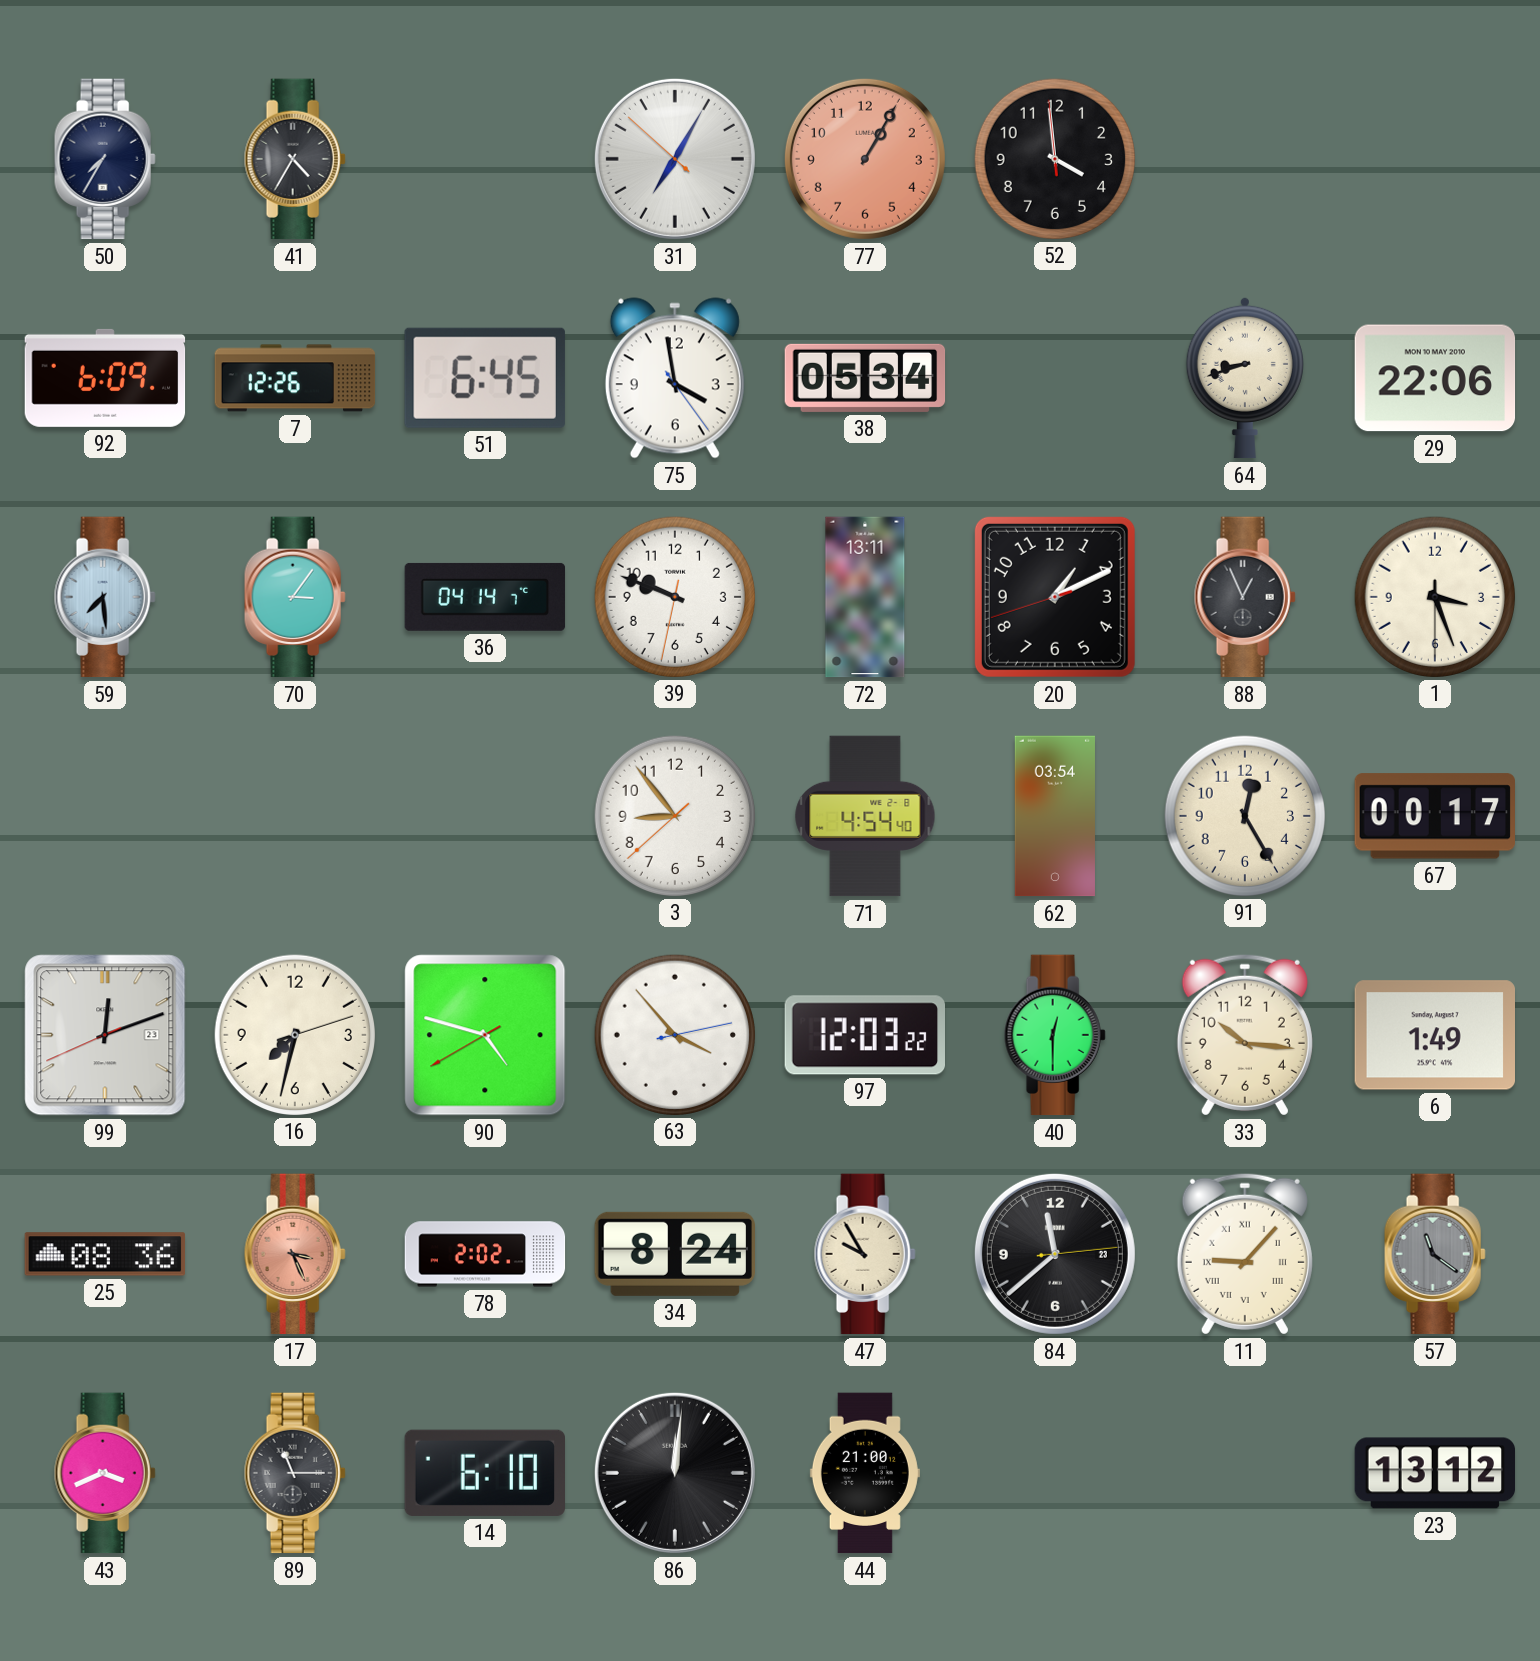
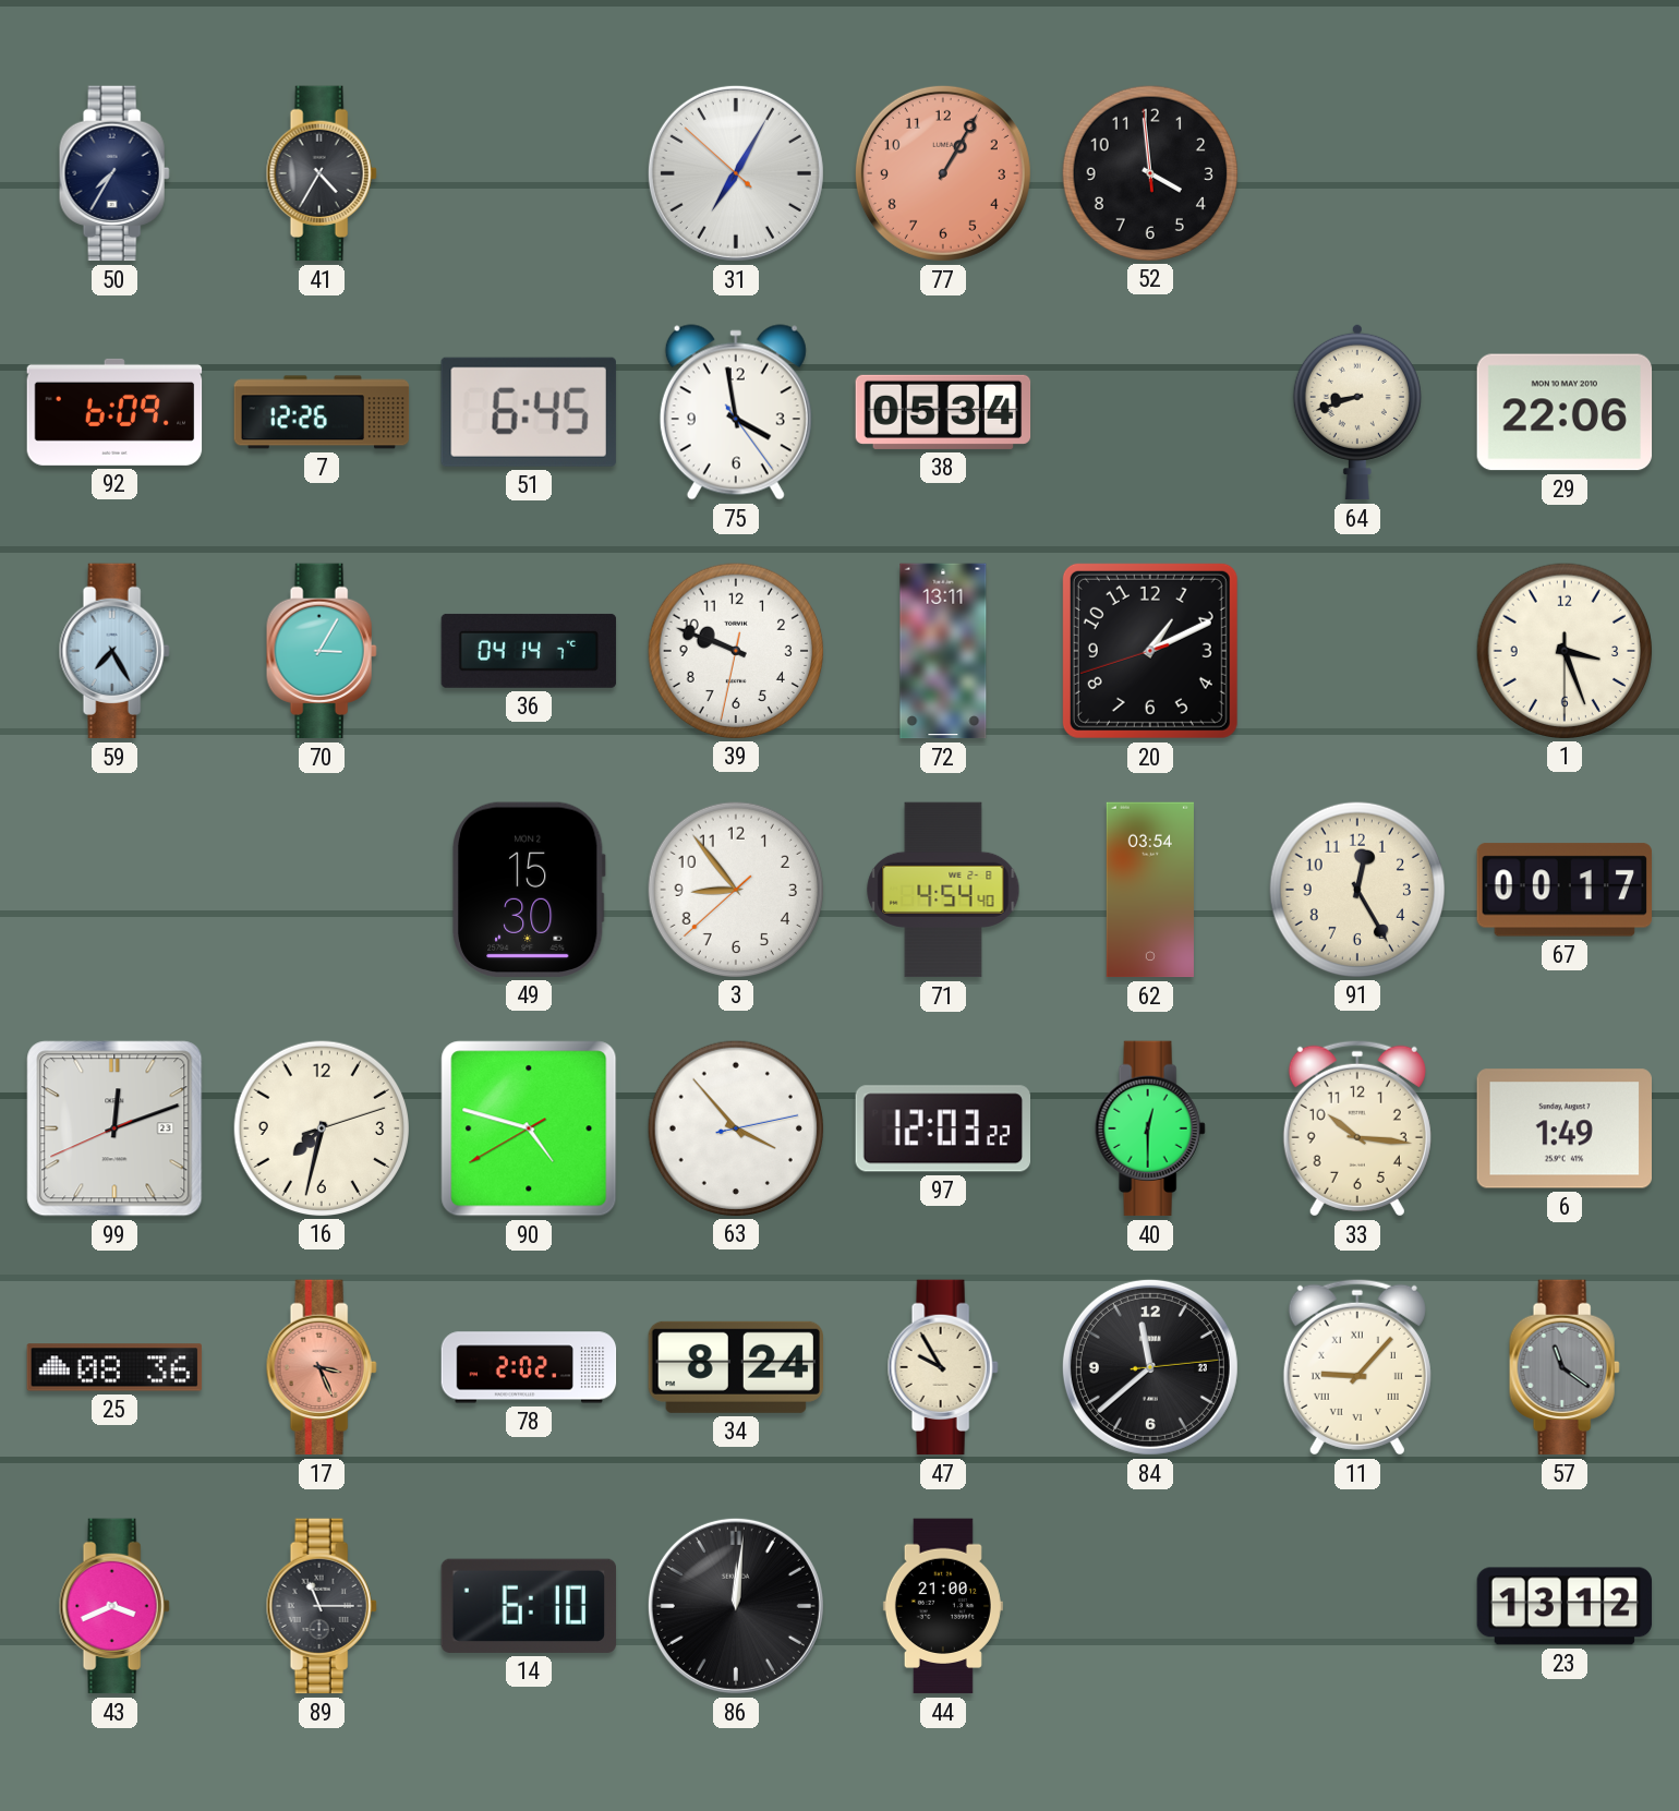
59: 7:29 -> 7:25 (114, 651)
70: 3:06 -> 3:05 (322, 651)
88: 12:56 -> none (1245, 597)
49: none -> 15:30 (530, 890)
